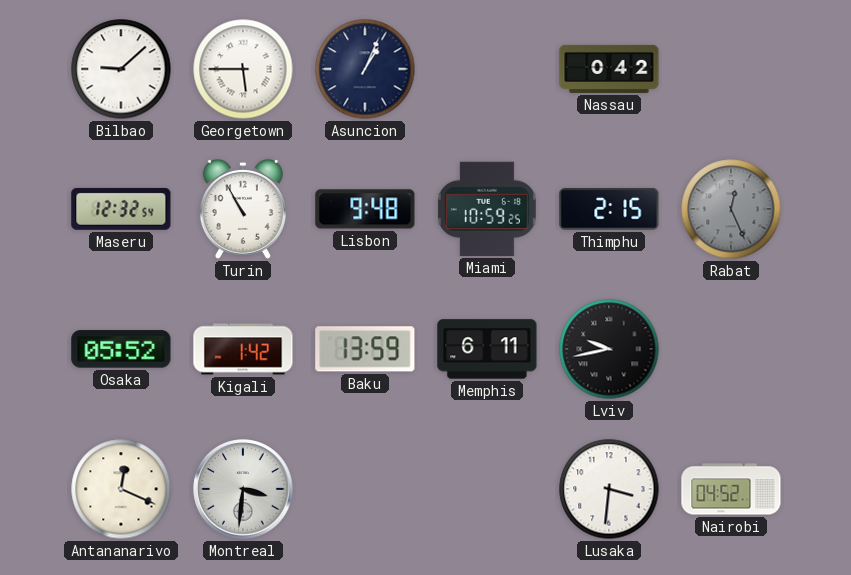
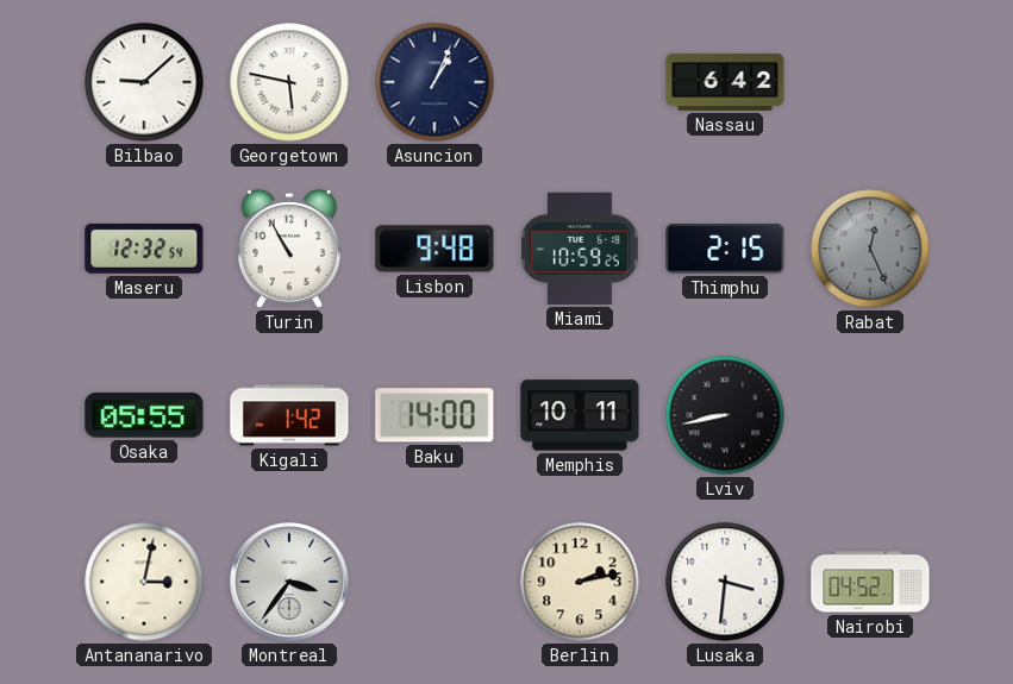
Georgetown: 5:45 -> 5:47 (289, 82)
Nassau: 0:42 -> 6:42 (725, 82)
Osaka: 05:52 -> 05:55 (144, 415)
Baku: 13:59 -> 14:00 (434, 415)
Memphis: 6:11 -> 10:11 (580, 415)
Lviv: 9:43 -> 8:43 (725, 415)
Antananarivo: 12:19 -> 3:02 (144, 582)
Montreal: 3:31 -> 3:36 (289, 582)
Berlin: none -> 2:13 (580, 582)
